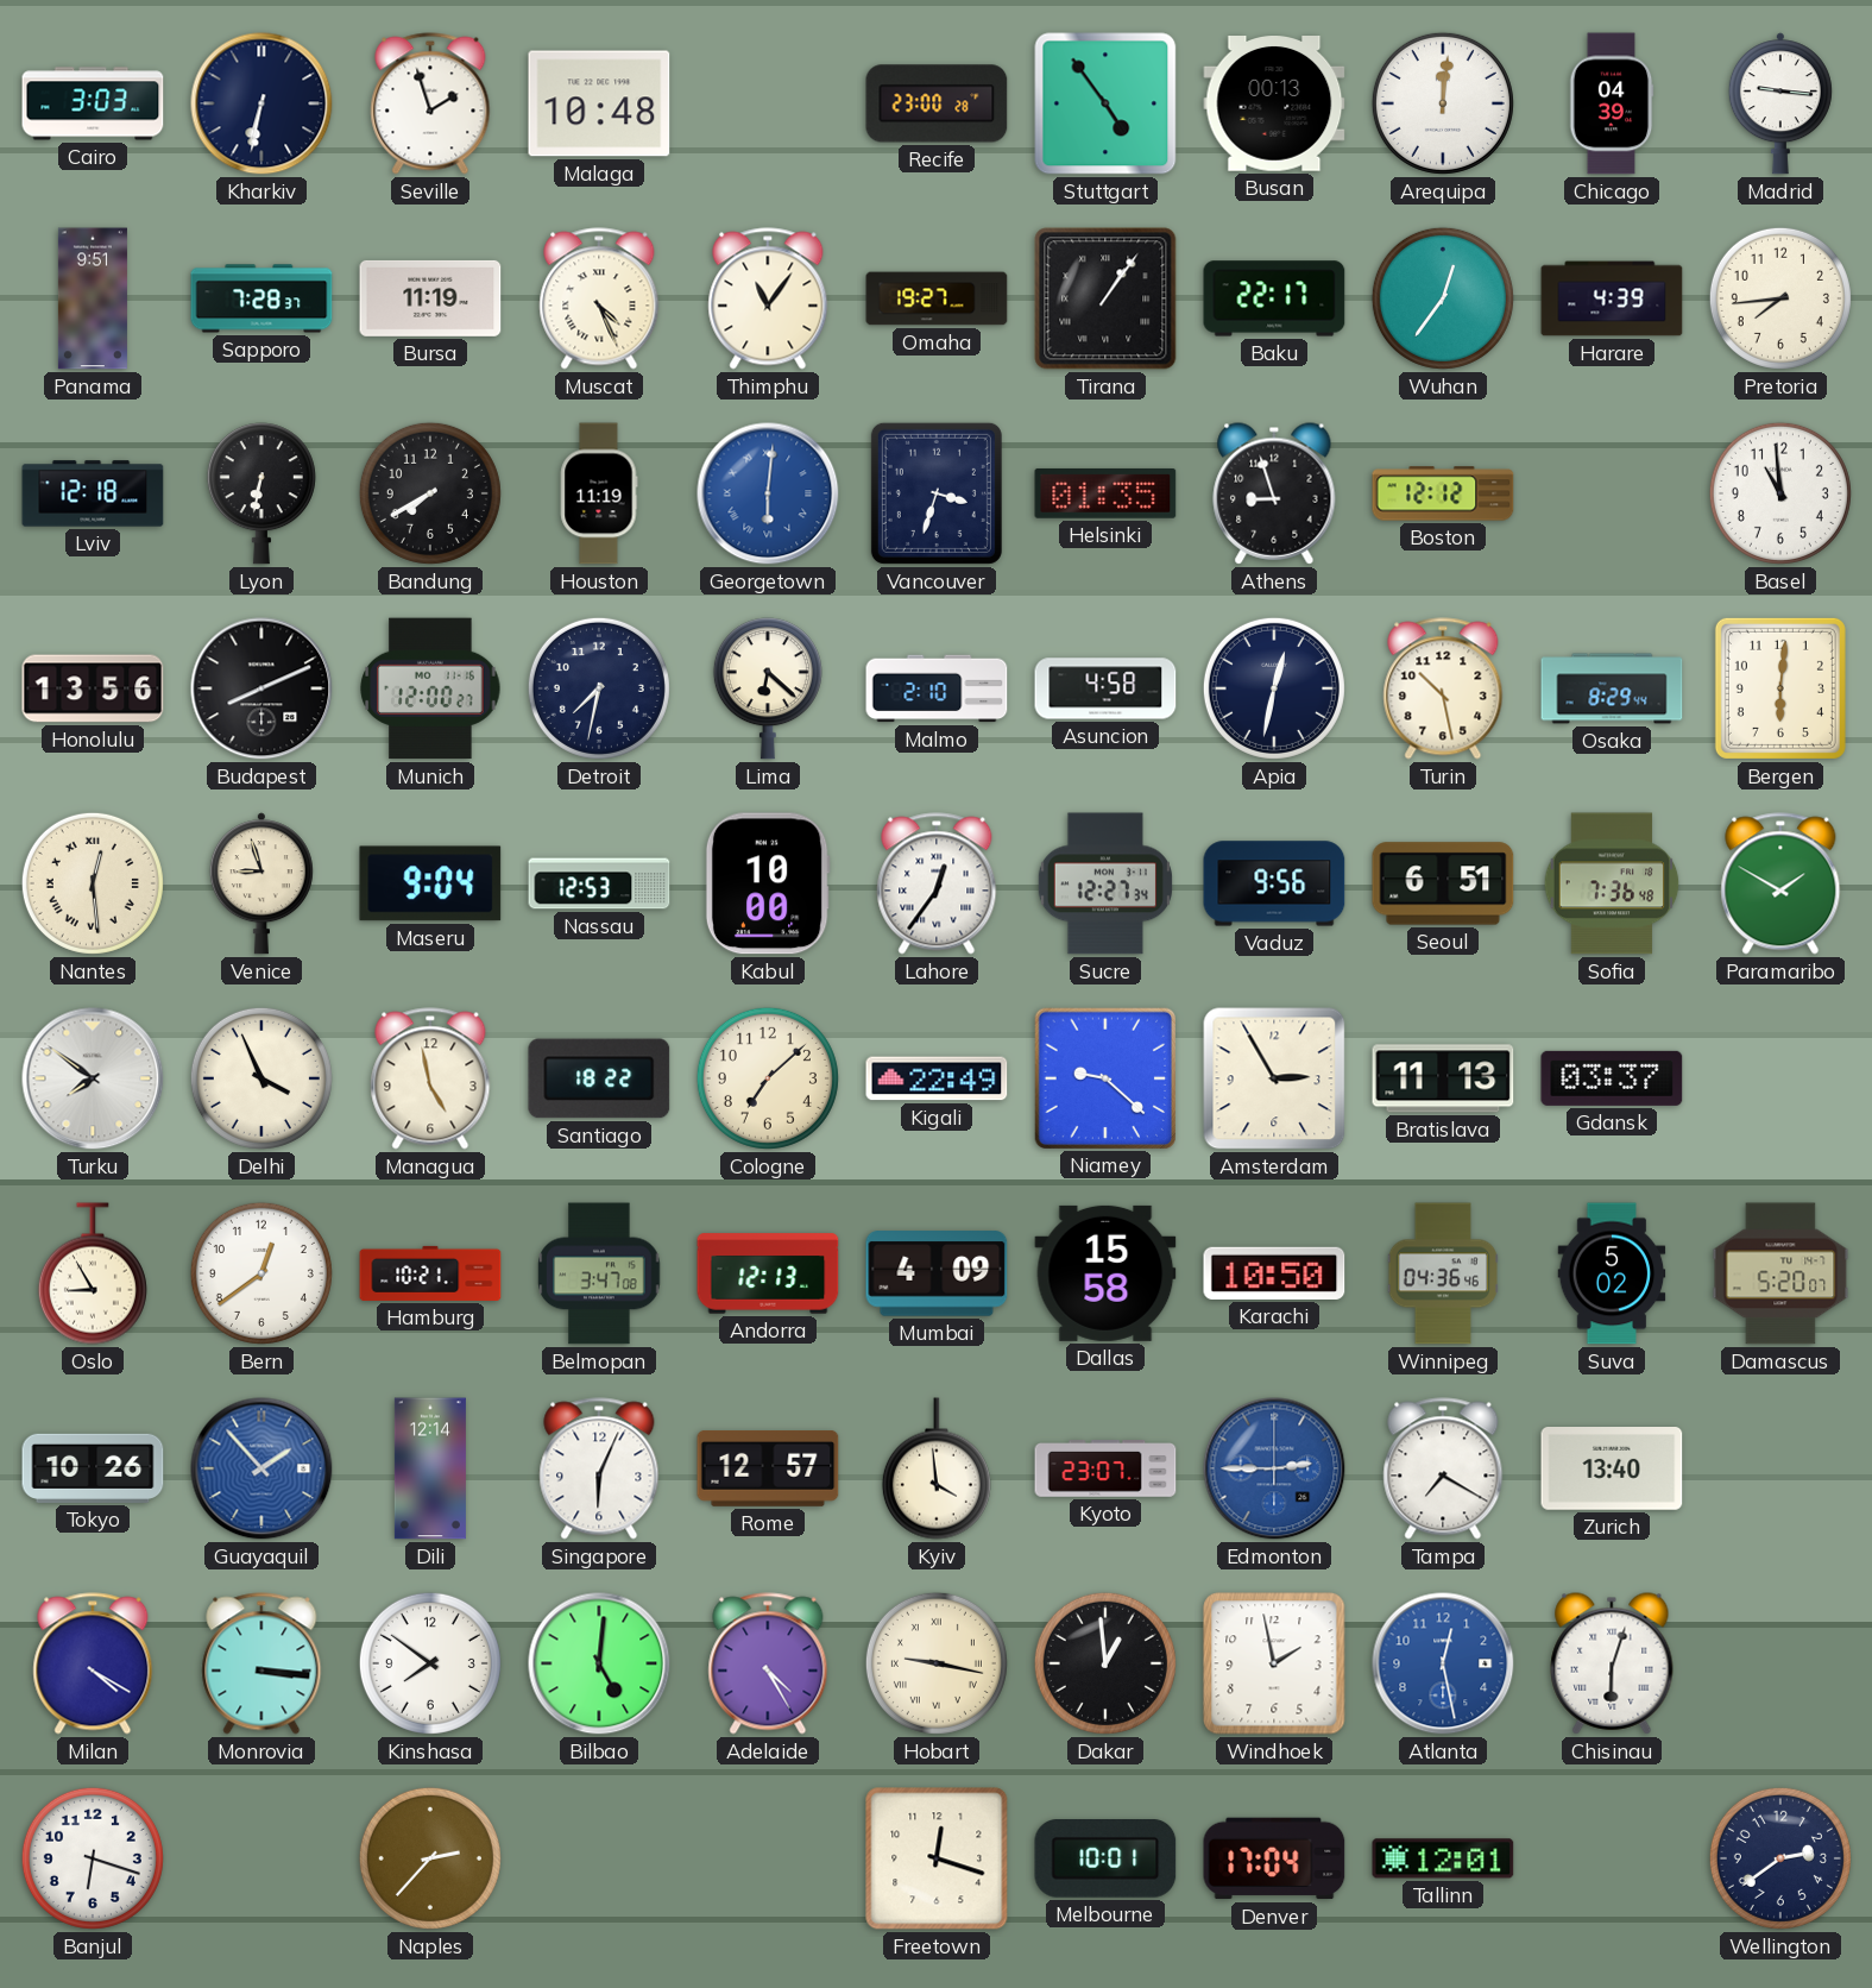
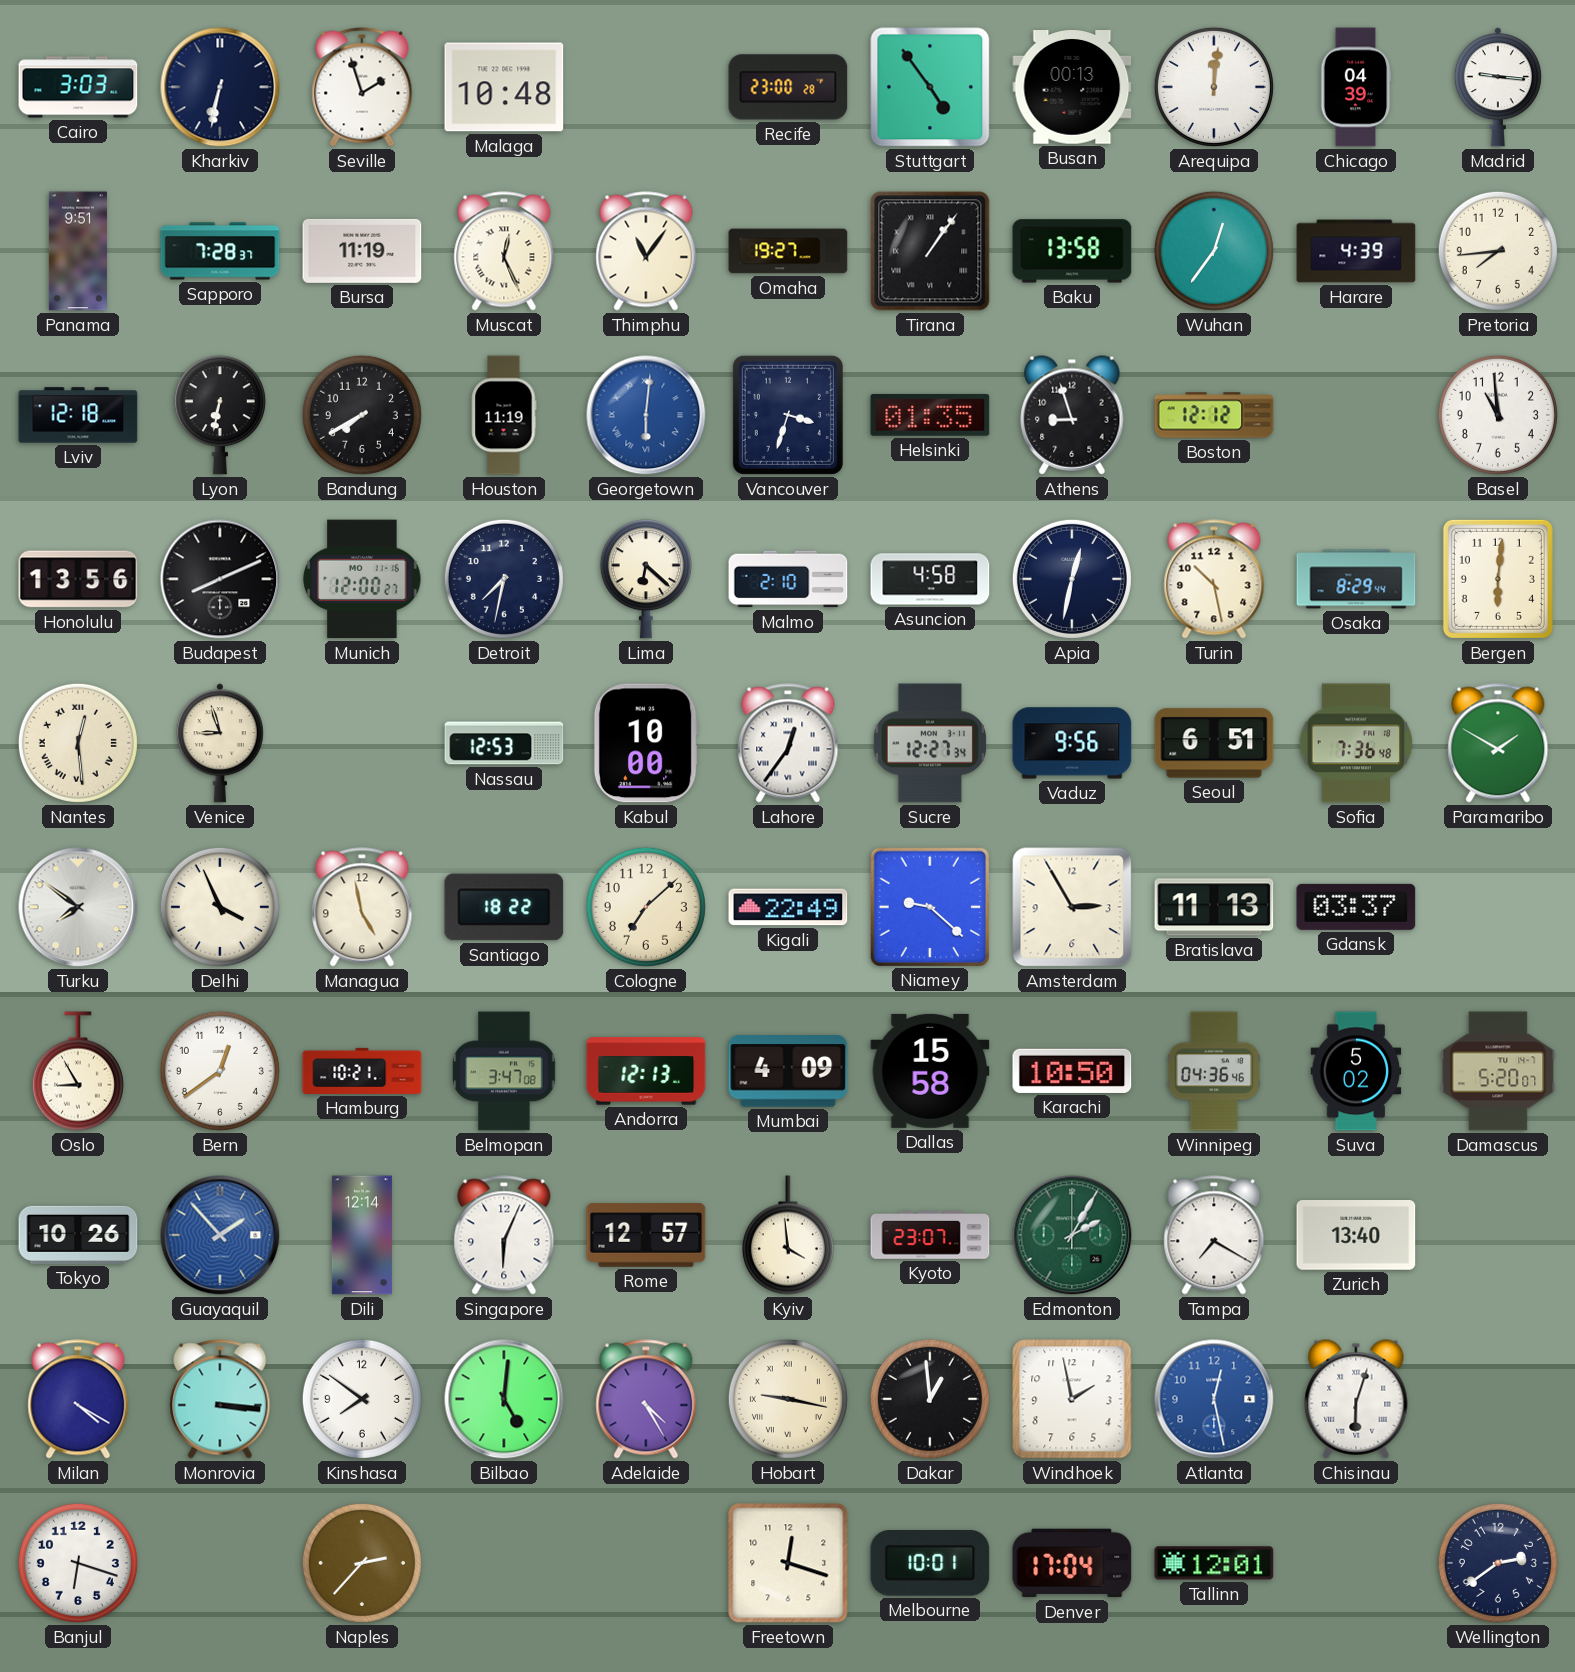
Muscat: 4:26 -> 12:26 (504, 251)
Baku: 22:17 -> 13:58 (1072, 251)
Maseru: 9:04 -> none (430, 883)
Edmonton: 2:45 -> 2:05 (1072, 1235)
Edmonton dial: blue -> green (1072, 1235)
